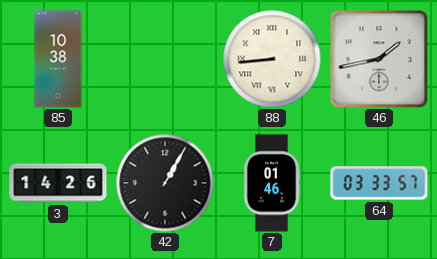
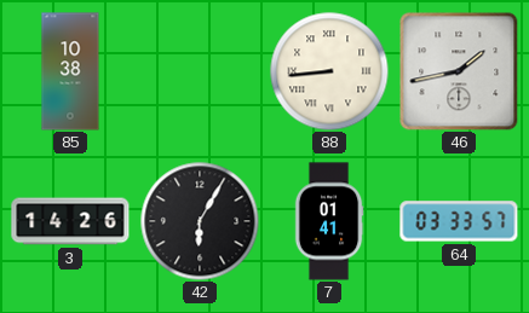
42: 1:05 -> 6:05 (200, 221)
7: 01:46 -> 01:41 (329, 221)
